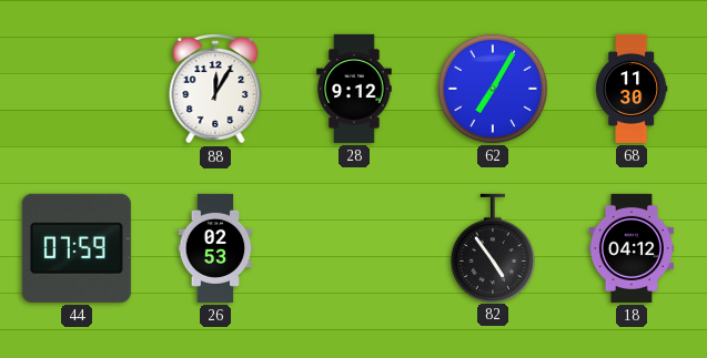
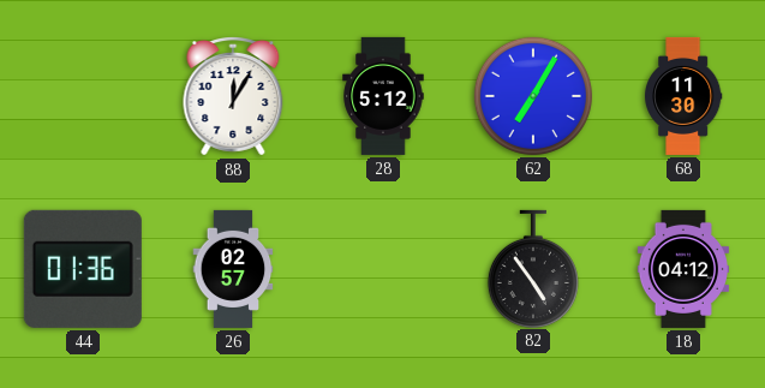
28: 9:12 -> 5:12 (383, 96)
44: 07:59 -> 01:36 (83, 269)
26: 02:53 -> 02:57 (233, 269)
